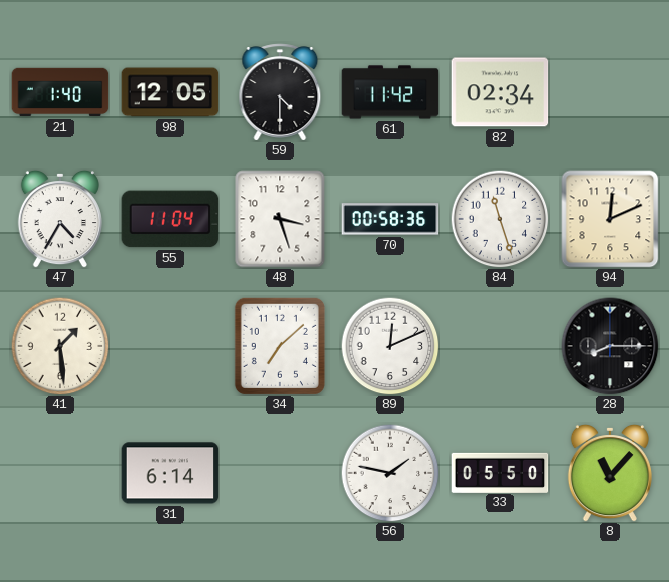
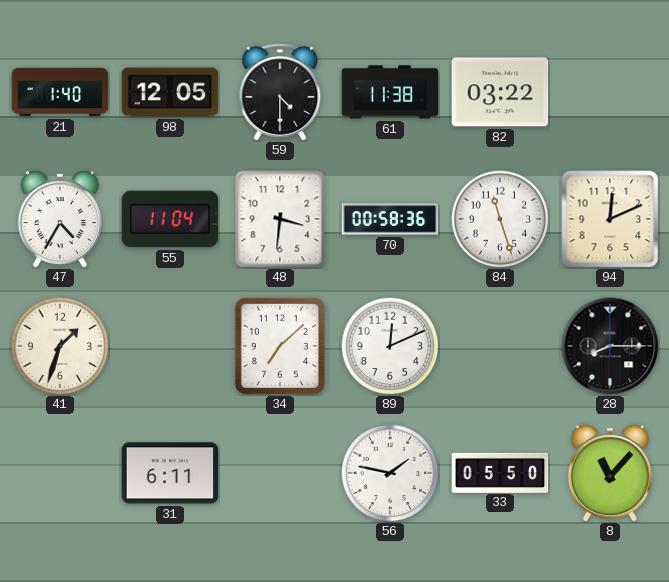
61: 11:42 -> 11:38 (390, 92)
82: 02:34 -> 03:22 (500, 92)
48: 3:27 -> 3:31 (280, 219)
41: 1:29 -> 1:33 (60, 346)
31: 6:14 -> 6:11 (170, 473)
